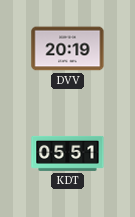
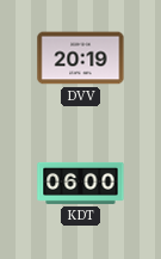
KDT: 05:51 -> 06:00 (81, 183)
